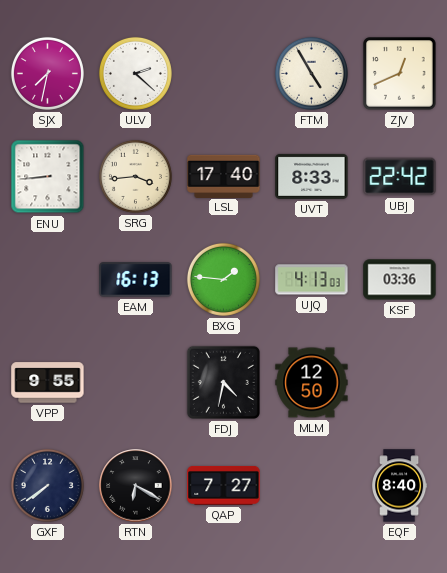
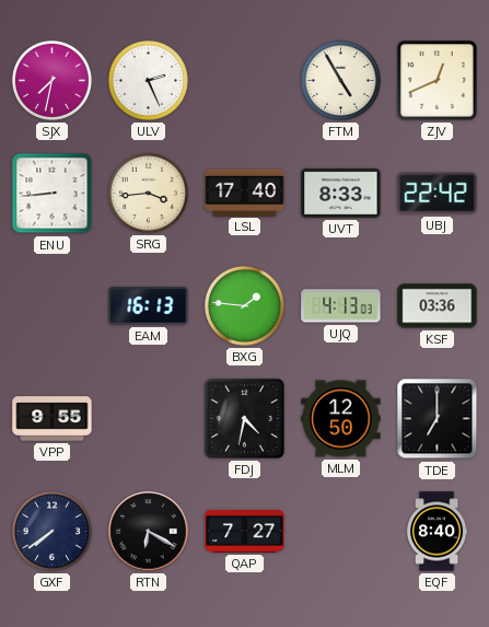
ULV: 2:22 -> 2:26 (148, 80)
TDE: none -> 7:00 (438, 419)
